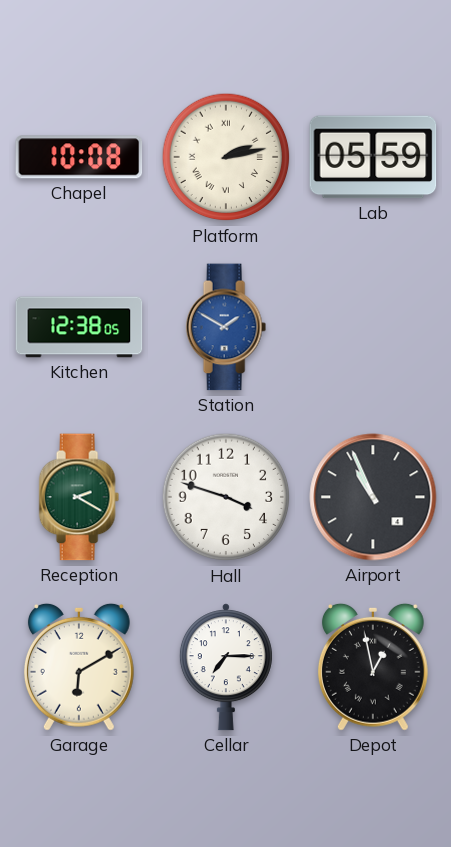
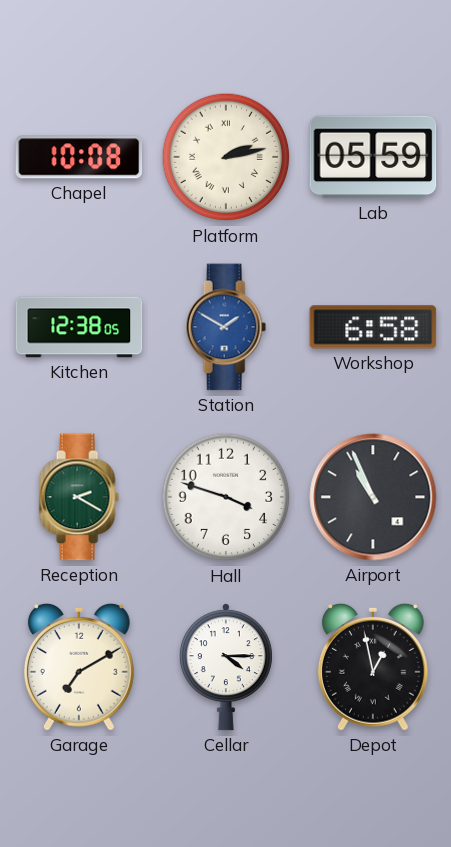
Workshop: none -> 6:58 (373, 327)
Garage: 6:10 -> 7:10 (79, 667)
Cellar: 7:15 -> 4:15 (226, 667)
